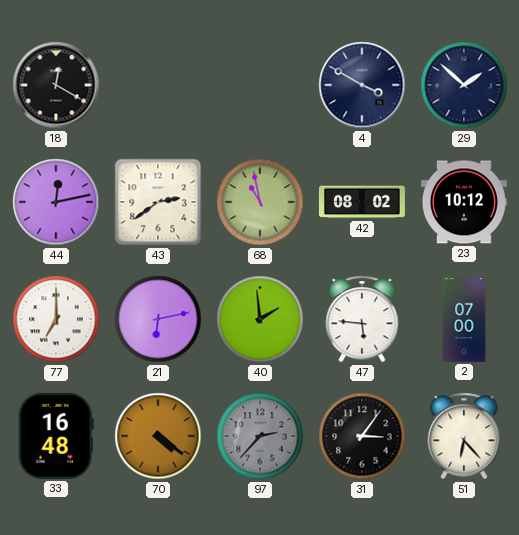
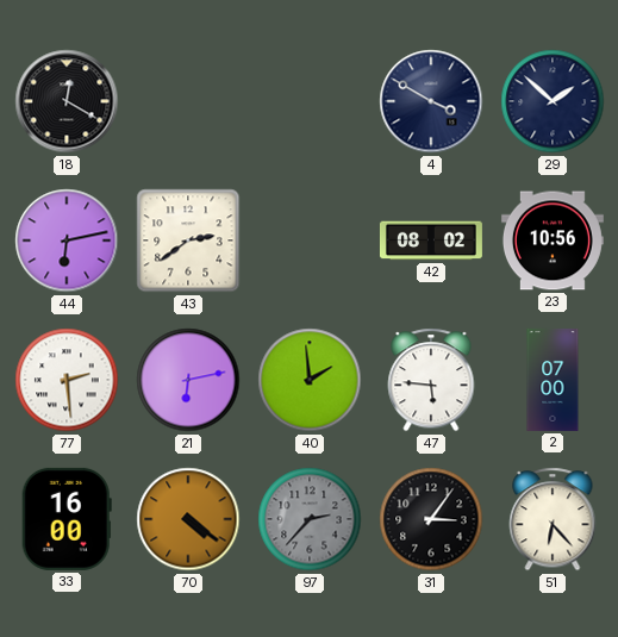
44: 12:13 -> 6:13 (67, 241)
68: 10:58 -> none (260, 202)
23: 10:12 -> 10:56 (553, 241)
77: 7:00 -> 2:29 (67, 380)
33: 16:48 -> 16:00 (67, 519)
